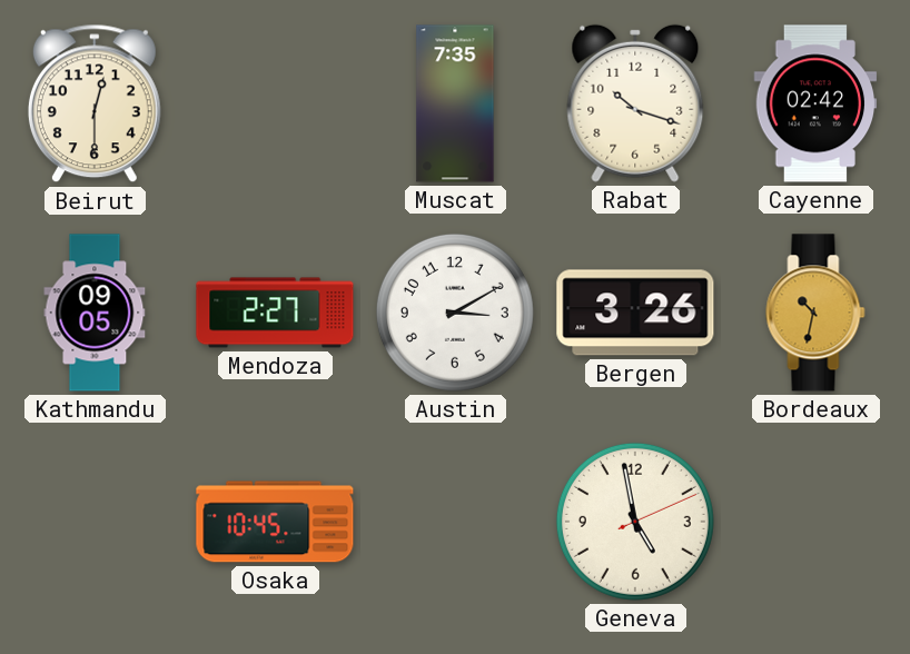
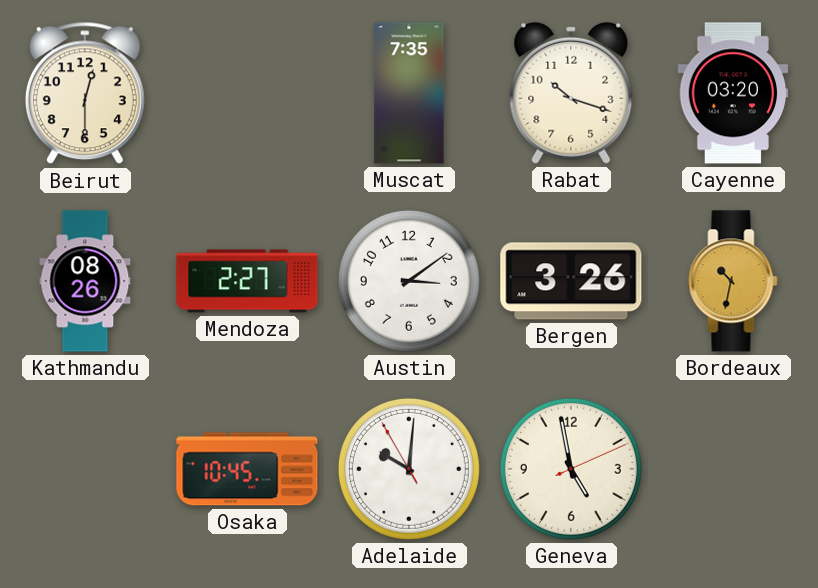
Cayenne: 02:42 -> 03:20 (733, 93)
Kathmandu: 09:05 -> 08:26 (85, 281)
Austin: 3:10 -> 3:09 (409, 281)
Adelaide: none -> 10:00 (409, 469)
